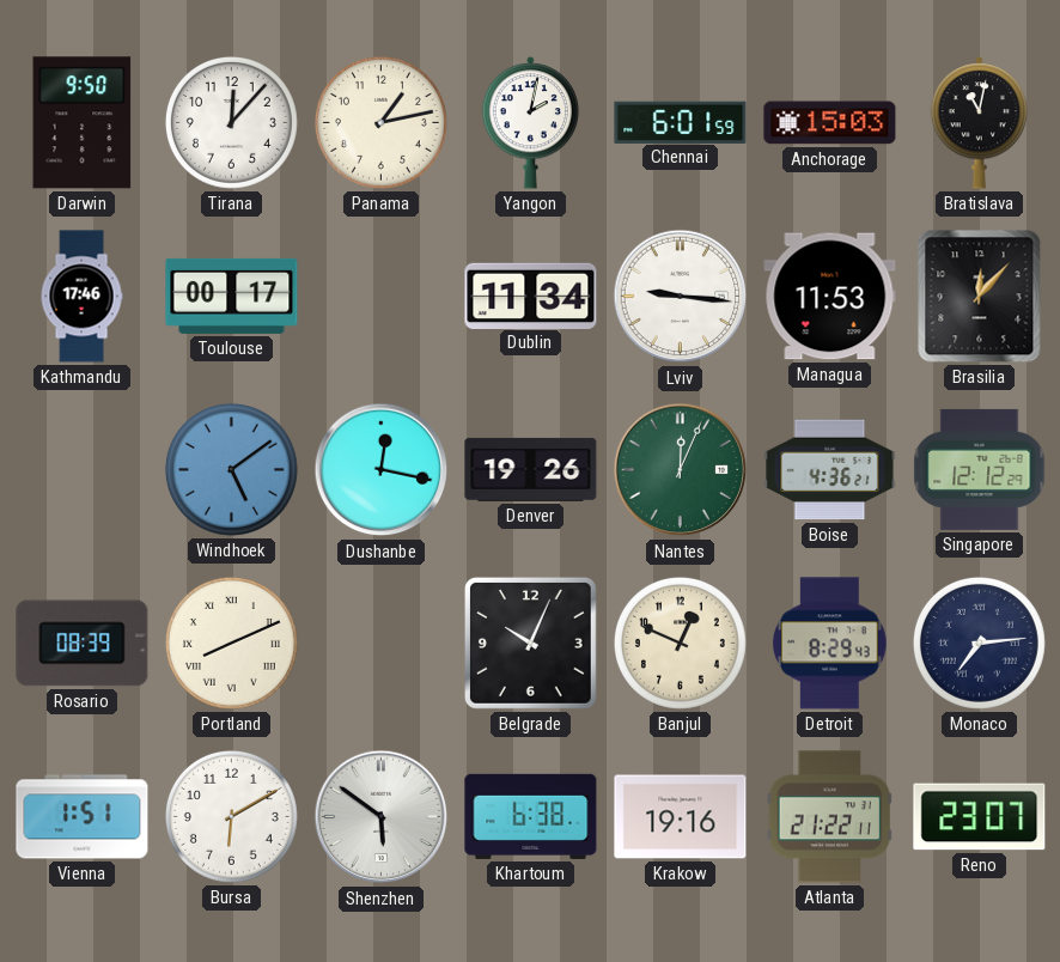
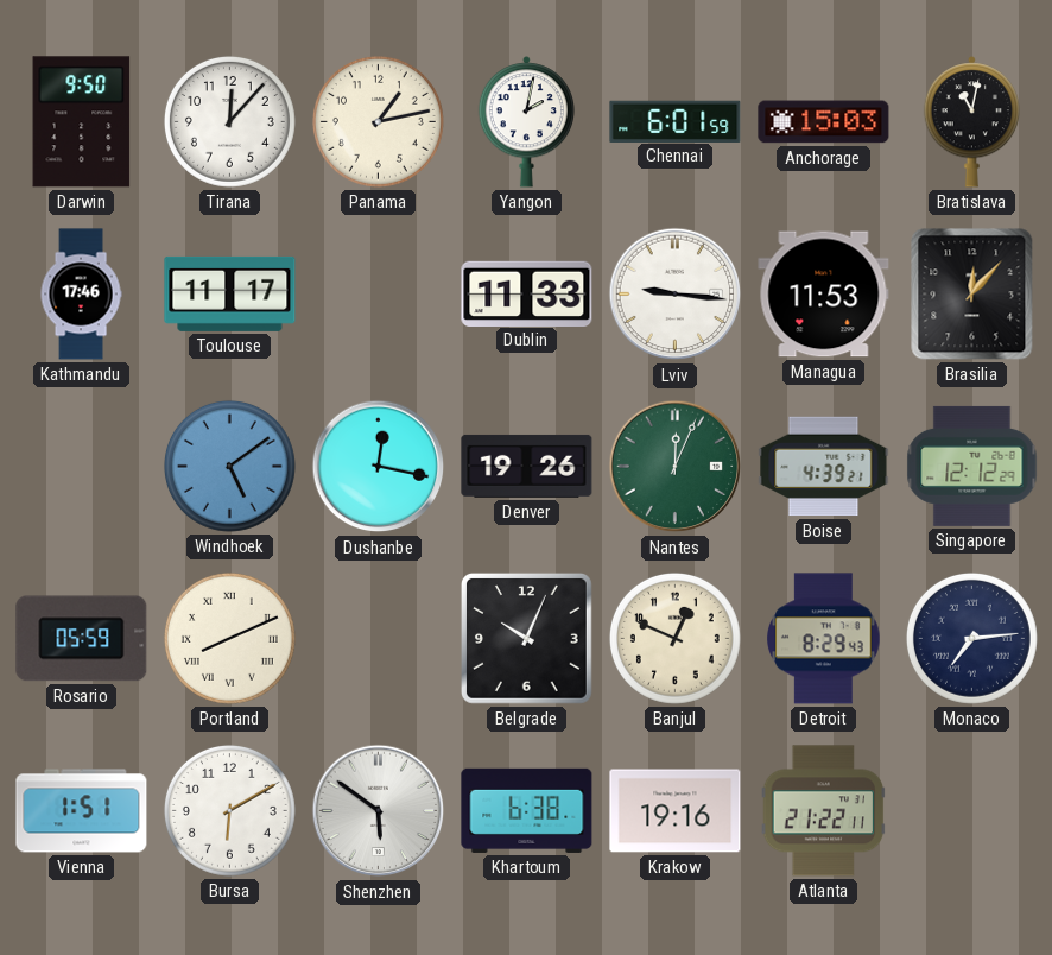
Toulouse: 00:17 -> 11:17 (230, 293)
Dublin: 11:34 -> 11:33 (527, 293)
Boise: 4:36 -> 4:39 (824, 467)
Rosario: 08:39 -> 05:59 (82, 639)
Reno: 23:07 -> none (980, 817)
